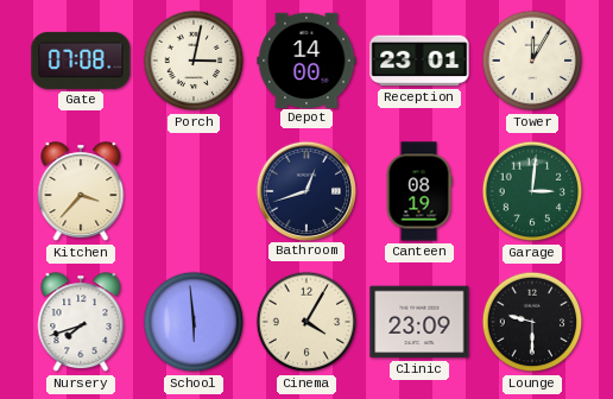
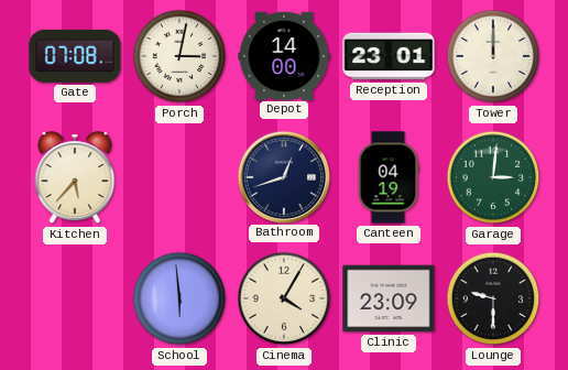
Tower: 12:05 -> 12:00 (493, 56)
Kitchen: 3:37 -> 5:37 (75, 178)
Canteen: 08:19 -> 04:19 (389, 177)
Nursery: 7:42 -> none (81, 323)
